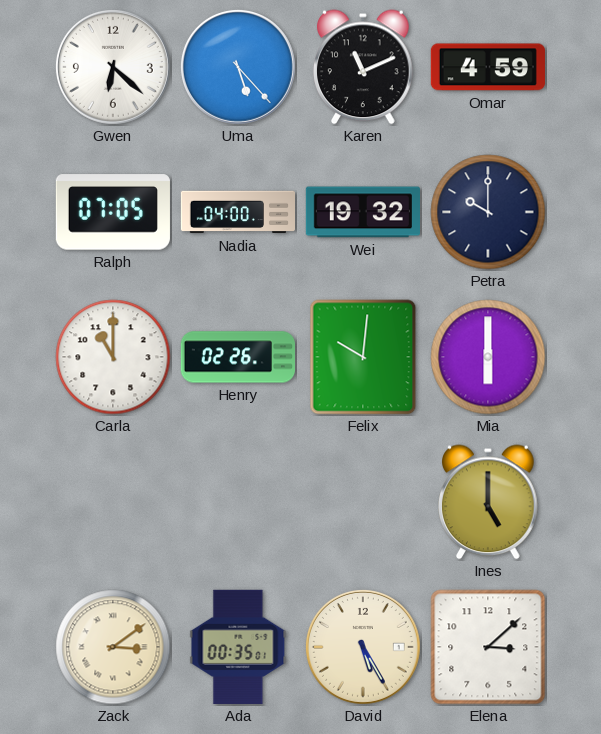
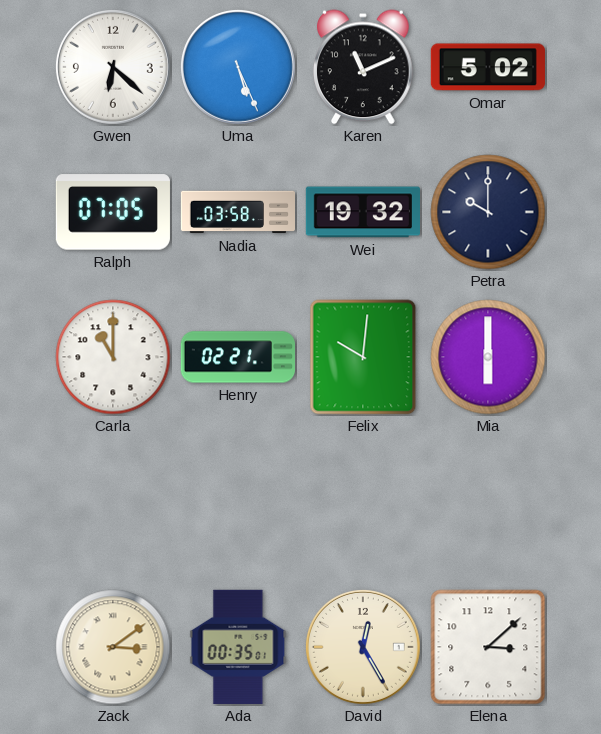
Uma: 5:23 -> 5:26 (238, 67)
Omar: 4:59 -> 5:02 (488, 67)
Nadia: 04:00 -> 03:58 (237, 212)
Henry: 02:26 -> 02:21 (237, 357)
Ines: 5:00 -> none (488, 502)
David: 5:25 -> 12:25 (363, 647)
